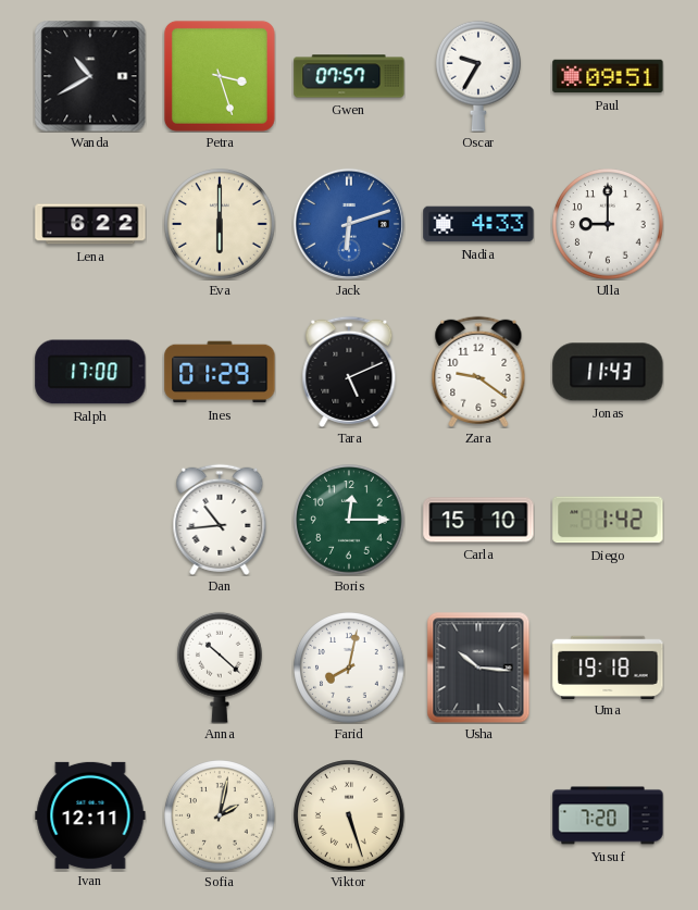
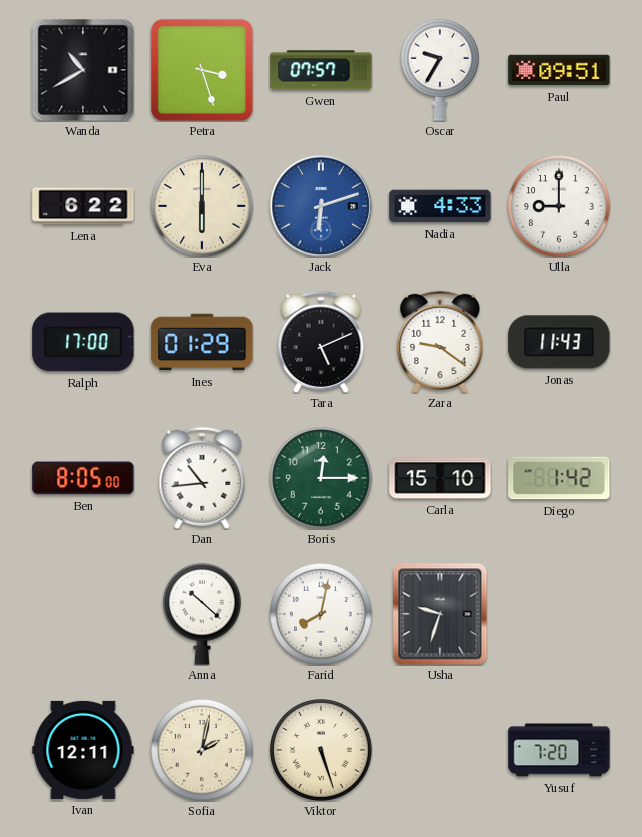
Ben: none -> 8:05 (83, 478)
Usha: 10:16 -> 9:33 (440, 614)
Uma: 19:18 -> none (608, 666)
